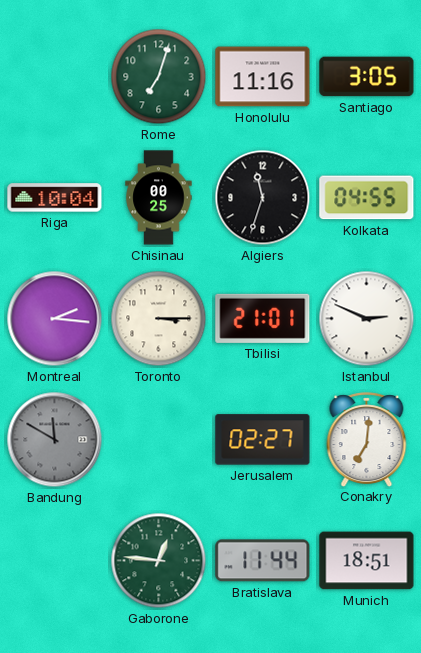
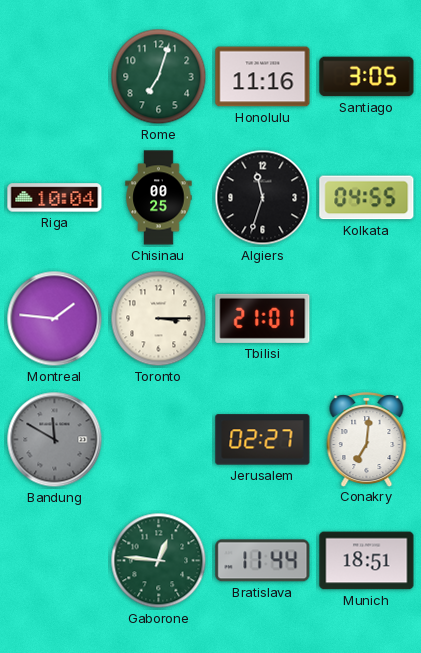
Montreal: 2:16 -> 1:46 (55, 319)
Istanbul: 2:49 -> none (367, 319)
